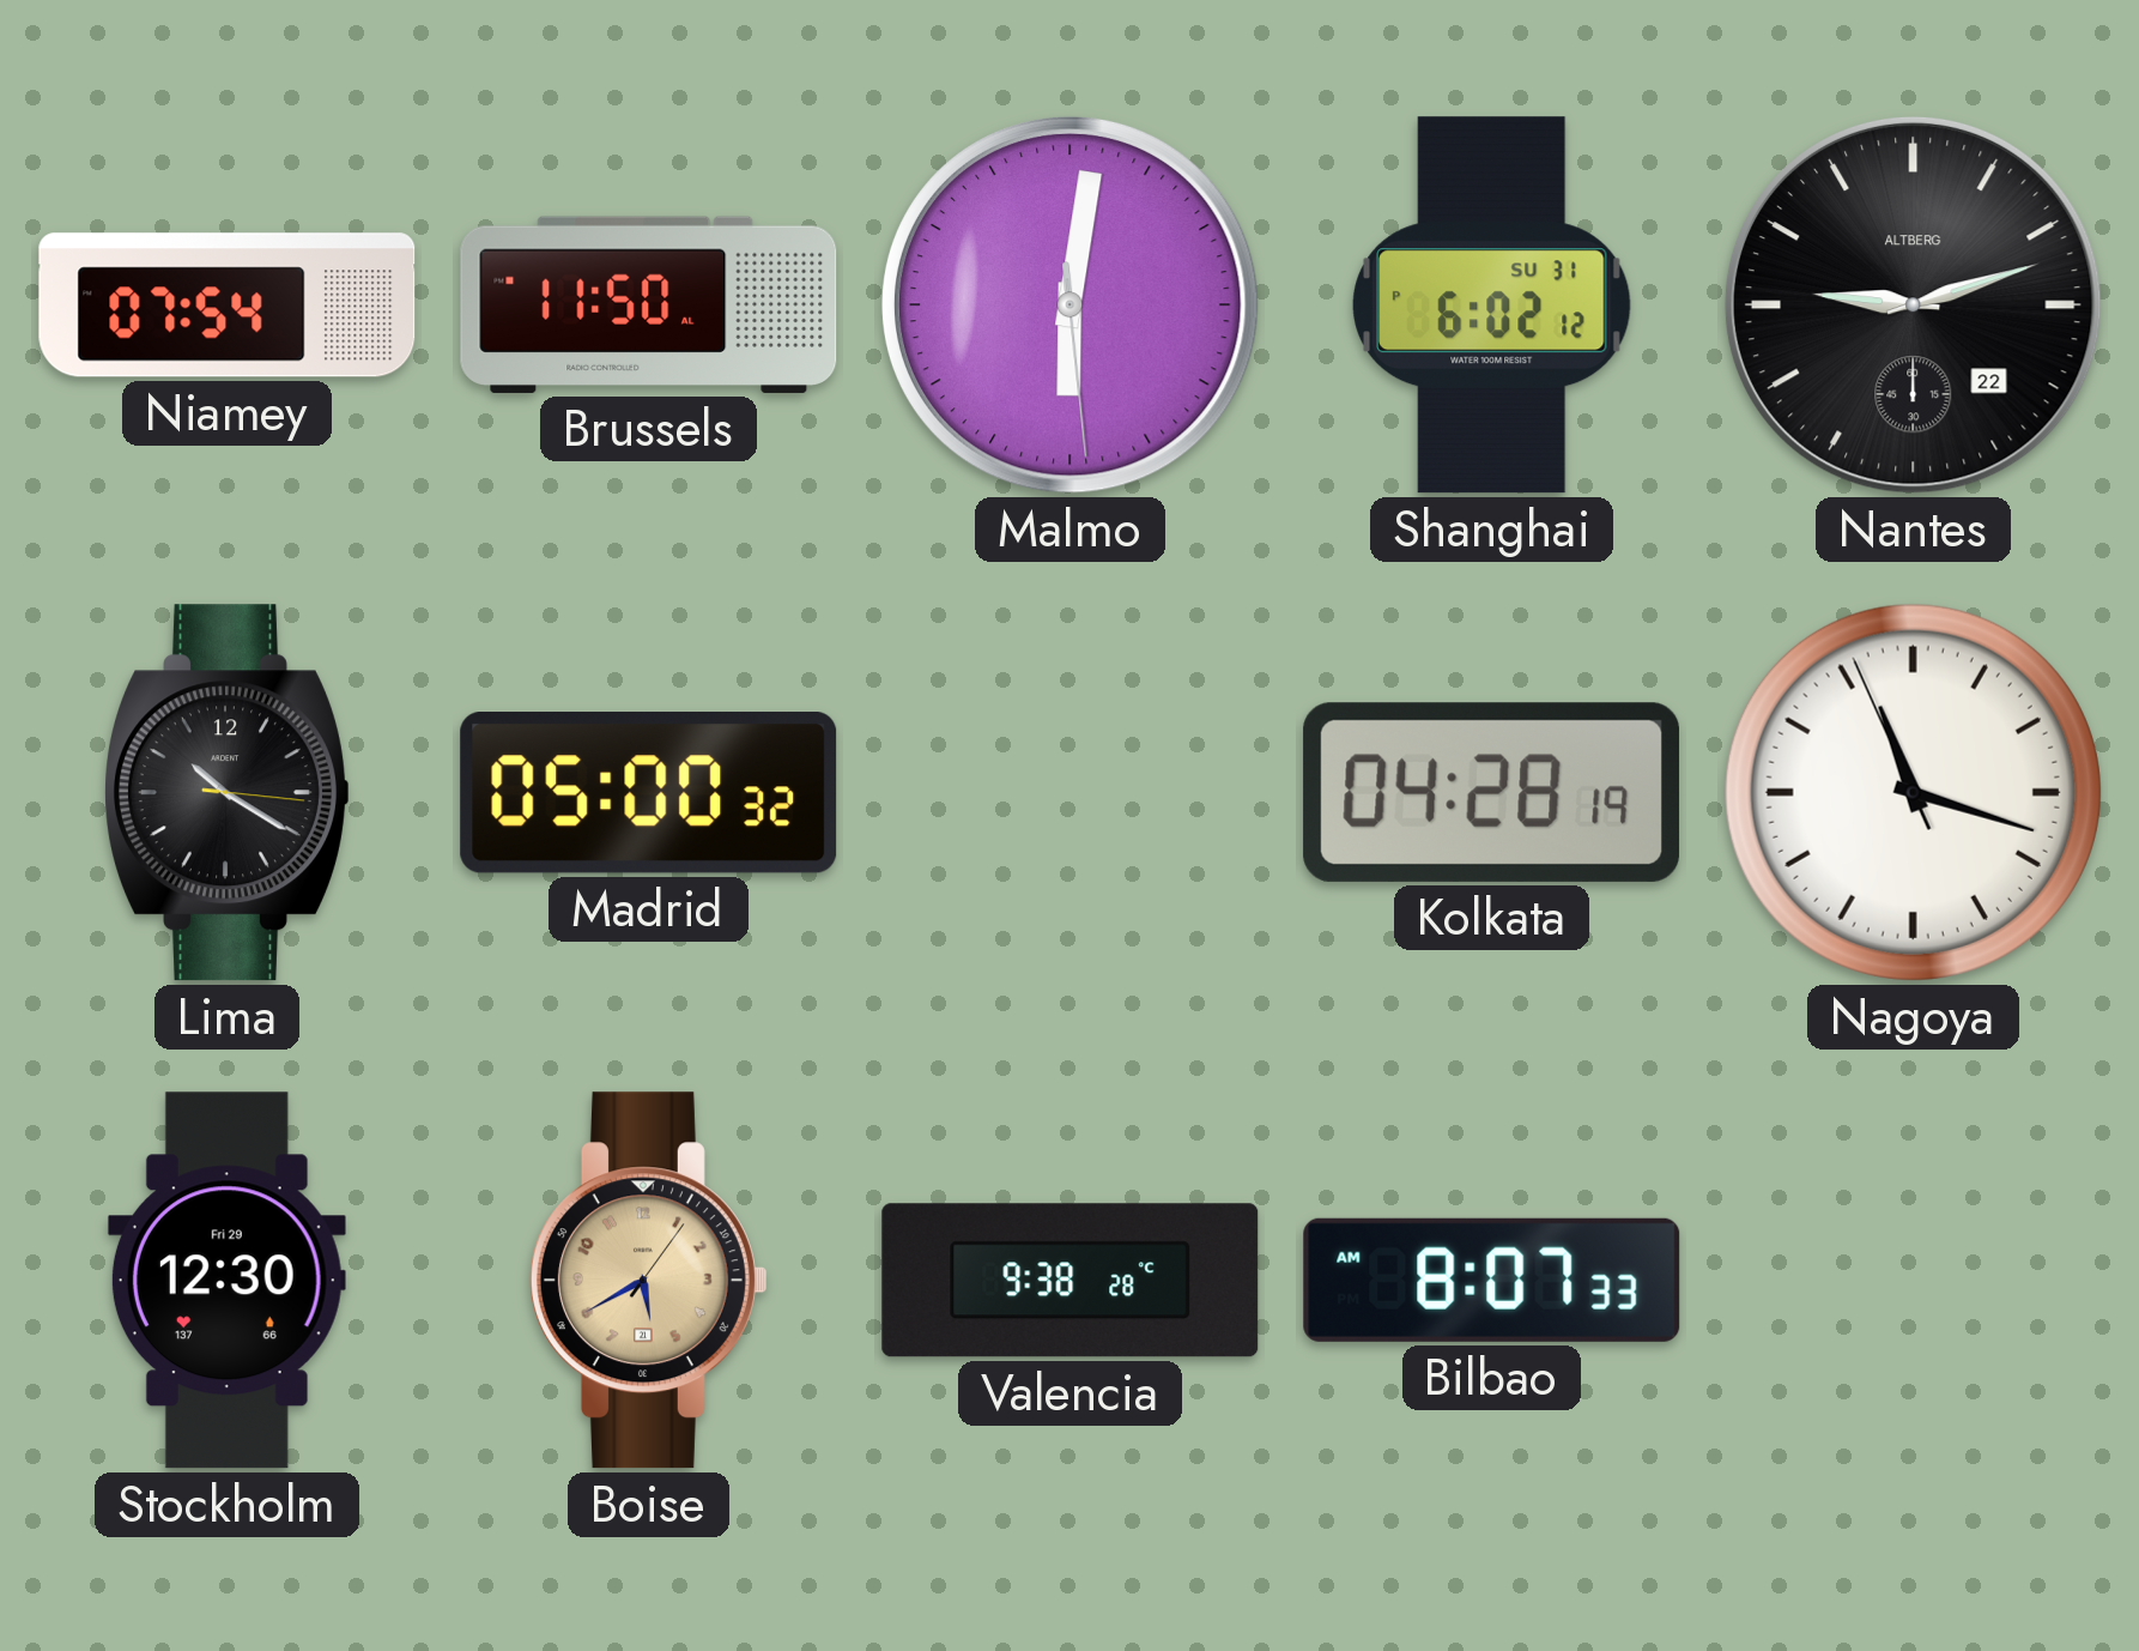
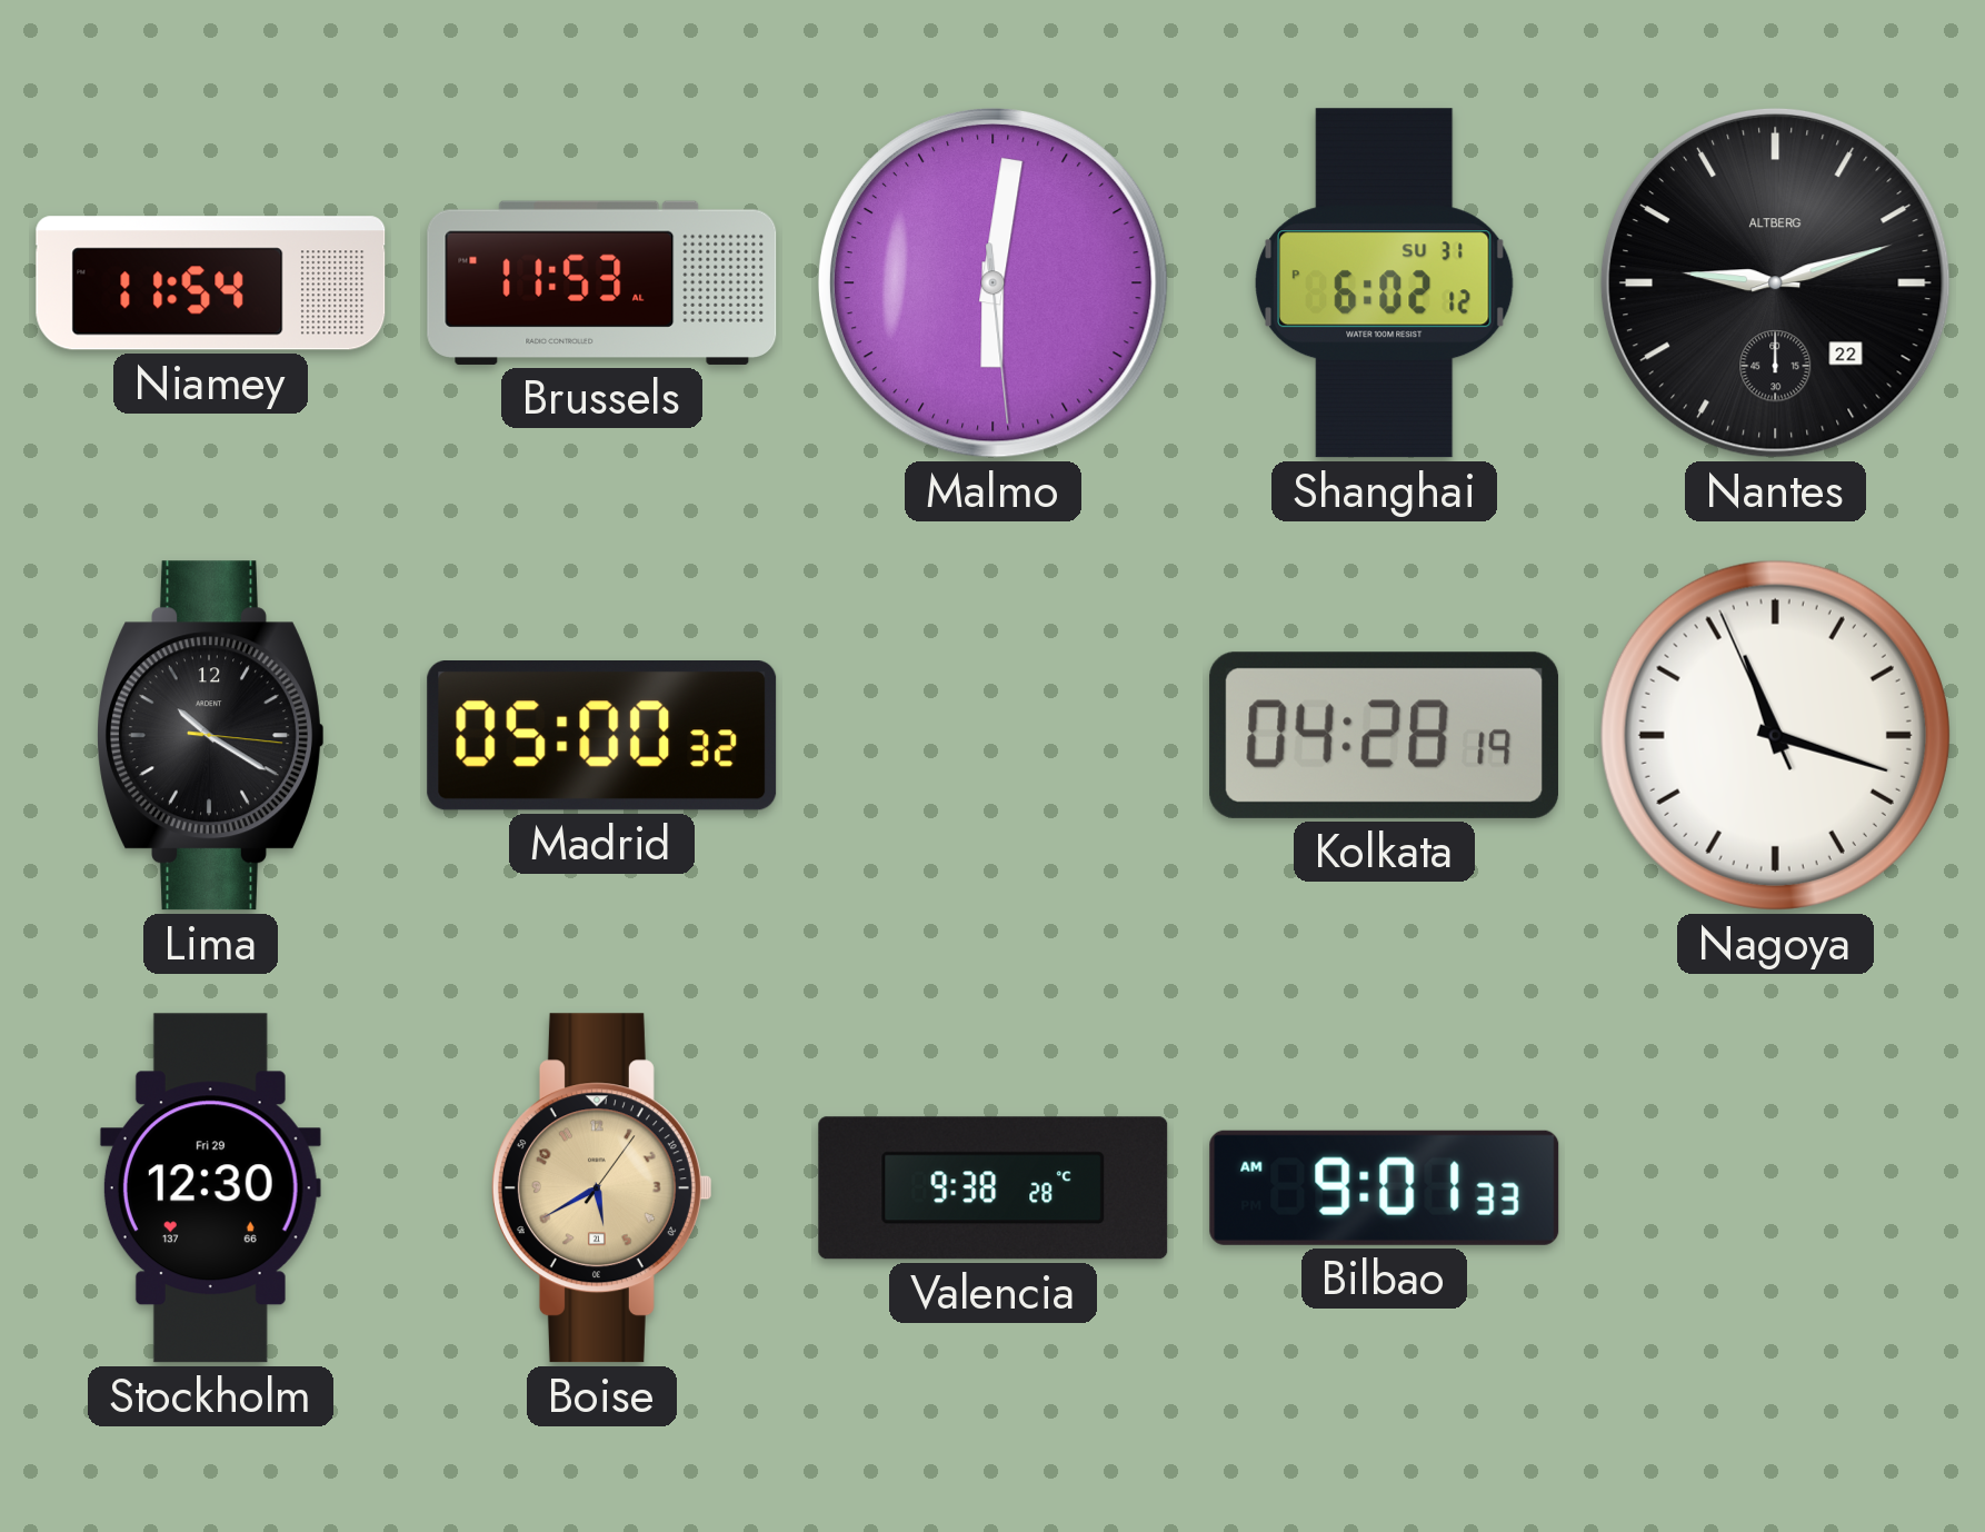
Niamey: 07:54 -> 11:54 (211, 283)
Brussels: 11:50 -> 11:53 (602, 282)
Bilbao: 8:07 -> 9:01 (1385, 1187)
